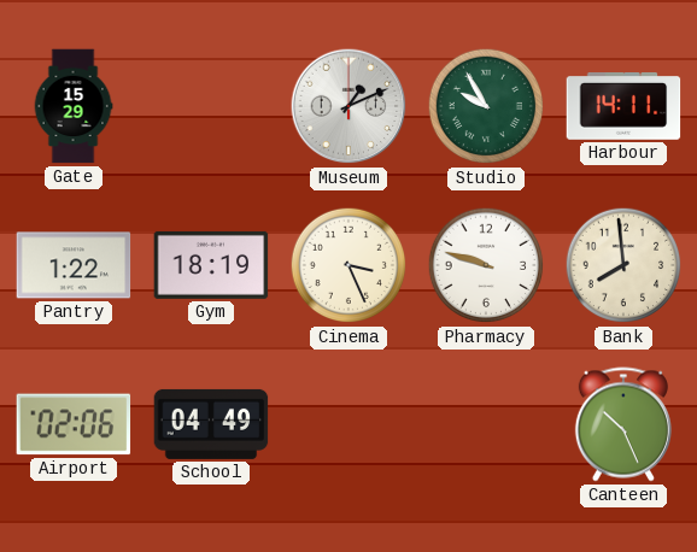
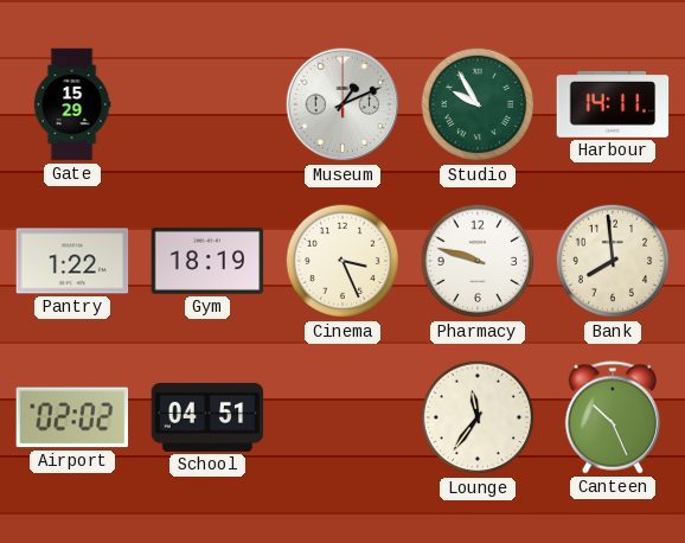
Airport: 02:06 -> 02:02 (72, 417)
School: 04:49 -> 04:51 (207, 417)
Lounge: none -> 11:36 (478, 417)
